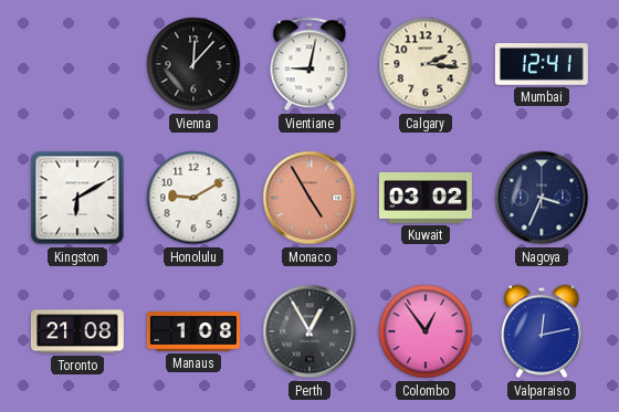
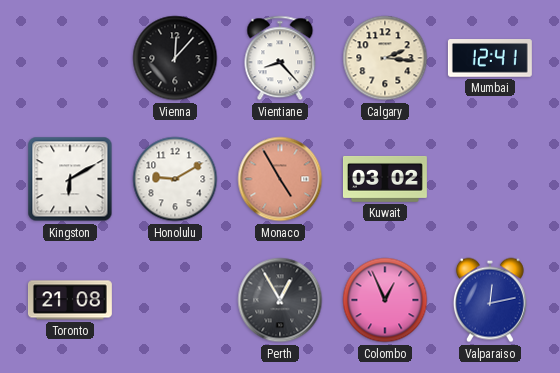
Vientiane: 9:02 -> 8:23 (280, 58)
Nagoya: 3:34 -> none (542, 198)
Manaus: 1:08 -> none (193, 331)
Colombo: 12:54 -> 12:56 (385, 300)
